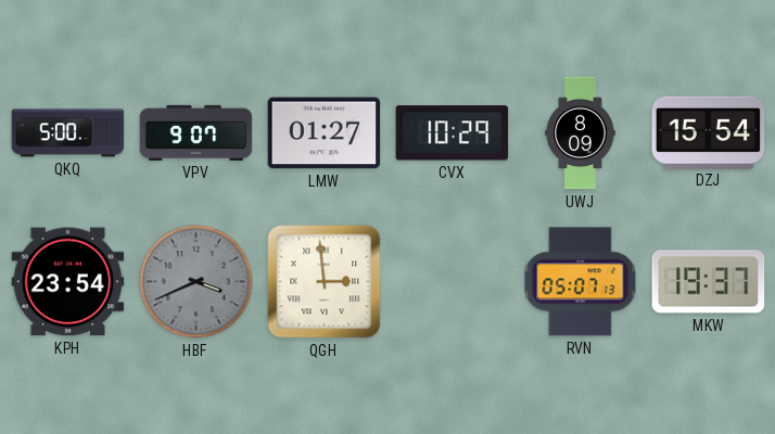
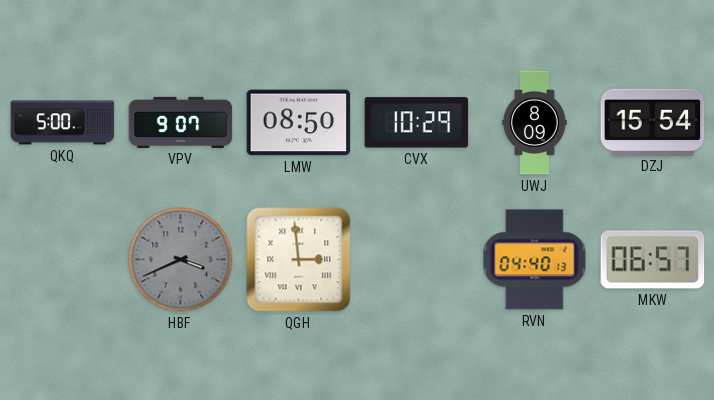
LMW: 01:27 -> 08:50 (299, 123)
KPH: 23:54 -> none (68, 282)
RVN: 05:07 -> 04:40 (535, 260)
MKW: 19:37 -> 06:57 (653, 260)
